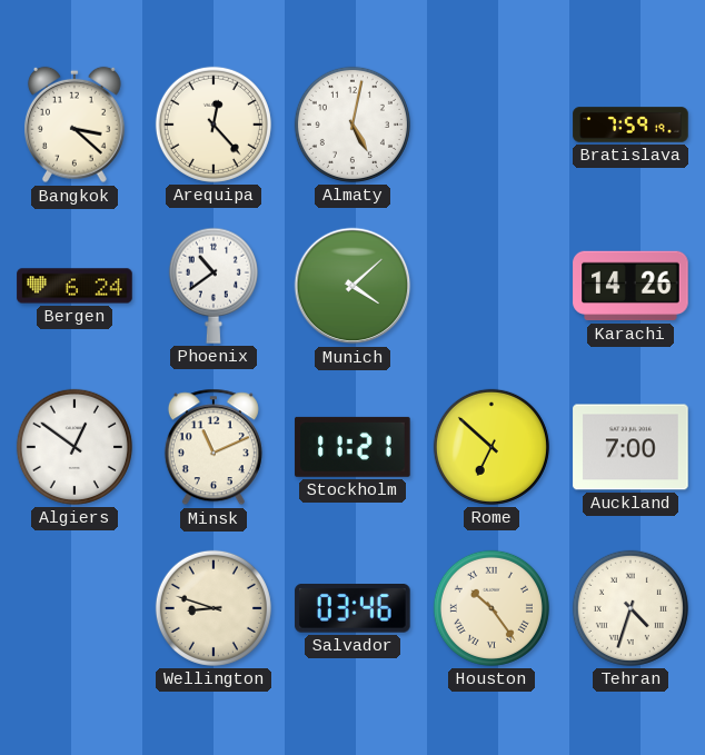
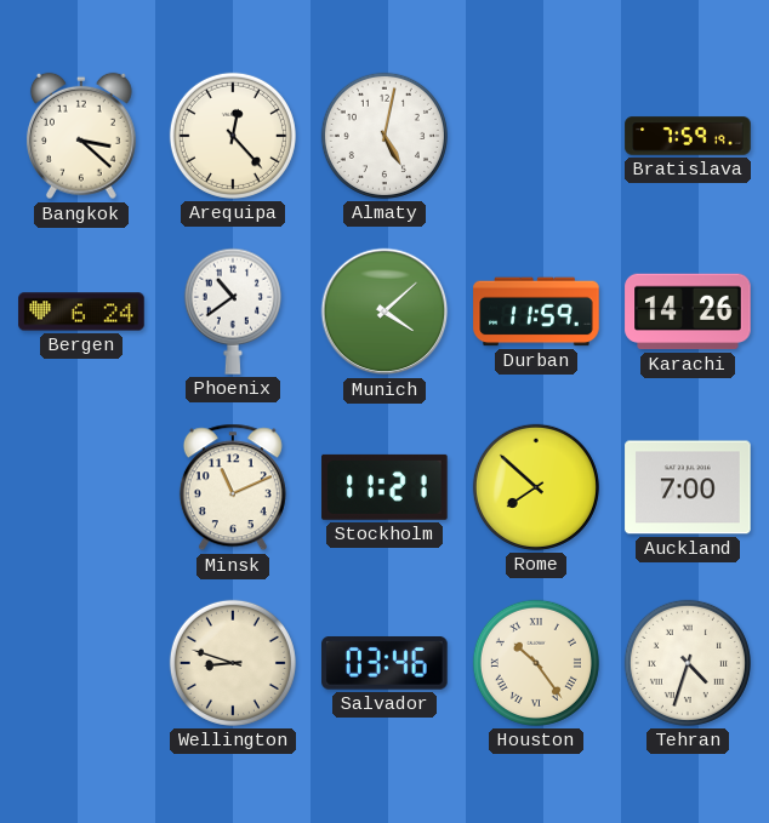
Durban: none -> 11:59 (536, 312)
Algiers: 12:51 -> none (75, 447)
Rome: 6:52 -> 7:52 (536, 487)
